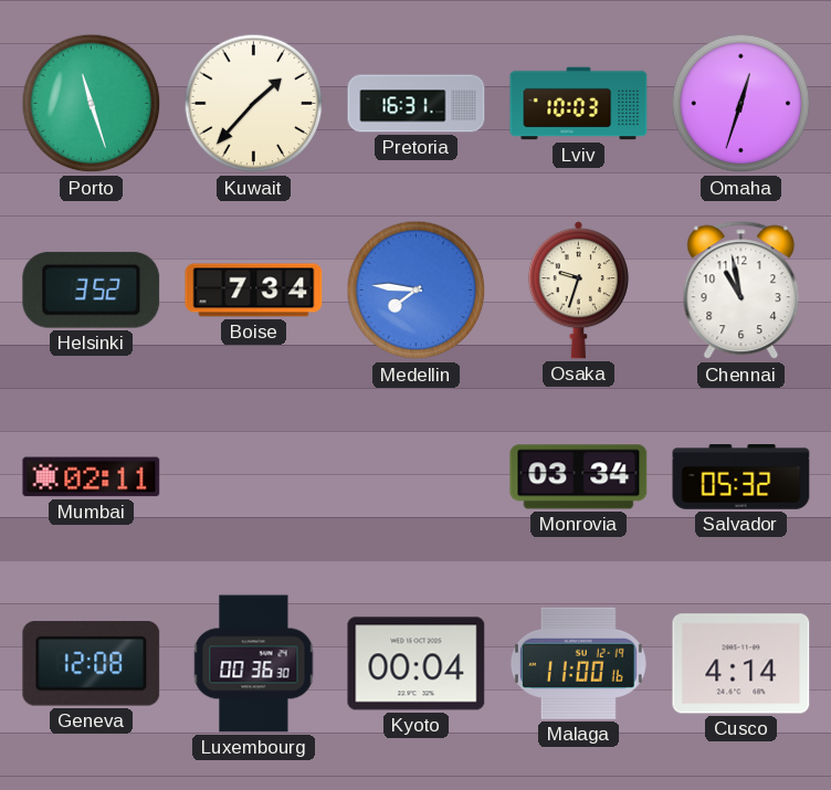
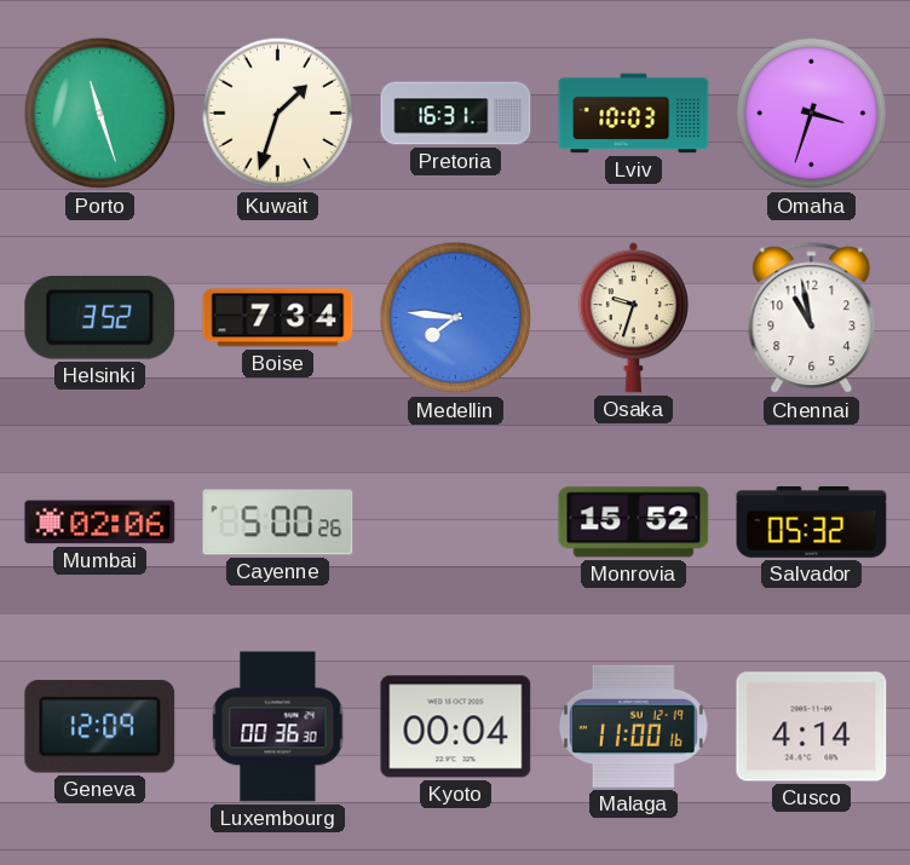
Kuwait: 1:37 -> 1:33 (278, 114)
Omaha: 12:33 -> 3:33 (812, 114)
Mumbai: 02:11 -> 02:06 (100, 523)
Cayenne: none -> 5:00 (278, 523)
Monrovia: 03:34 -> 15:52 (634, 523)
Geneva: 12:08 -> 12:09 (100, 727)
